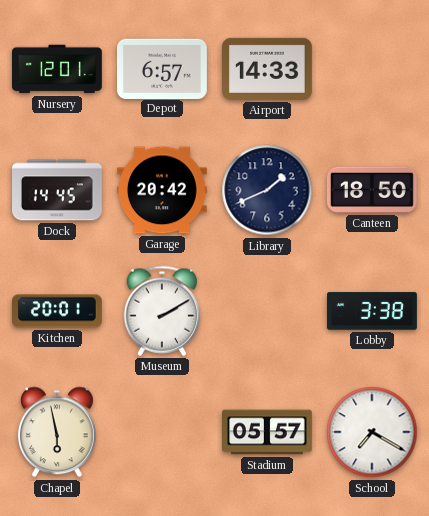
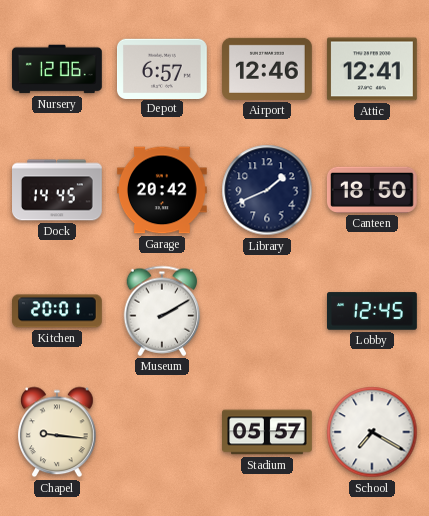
Nursery: 12:01 -> 12:06 (58, 69)
Airport: 14:33 -> 12:46 (268, 69)
Attic: none -> 12:41 (372, 69)
Lobby: 3:38 -> 12:45 (373, 311)
Chapel: 5:58 -> 9:16 (58, 432)
